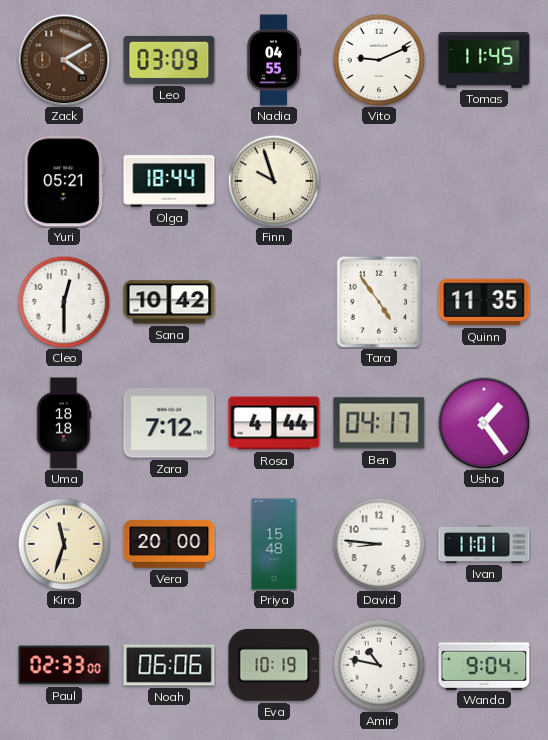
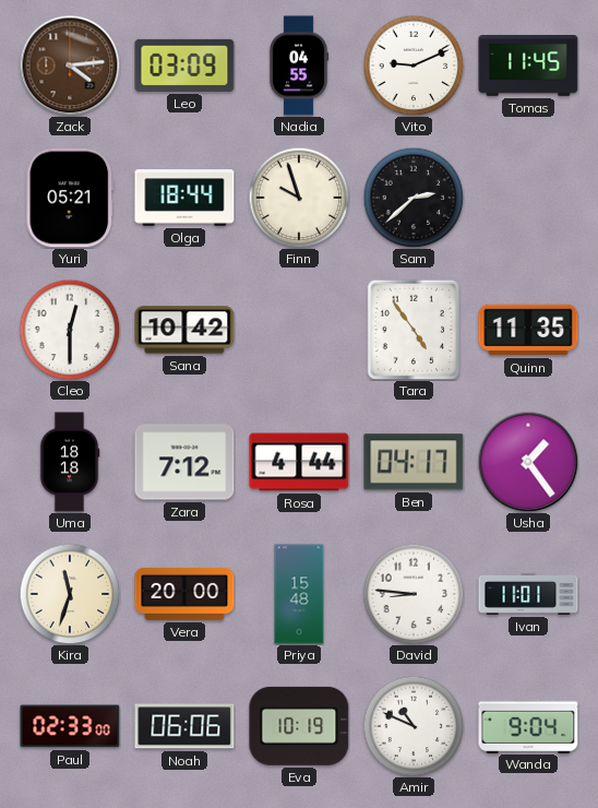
Zack: 4:10 -> 4:14 (70, 66)
Sam: none -> 2:38 (414, 198)
Amir: 10:47 -> 10:49 (414, 726)
